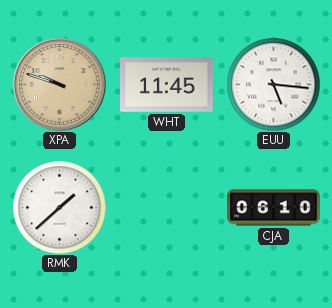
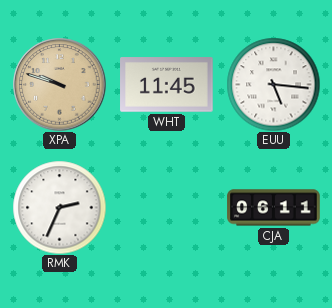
RMK: 1:38 -> 2:34 (59, 207)
CJA: 06:10 -> 06:11 (274, 208)
